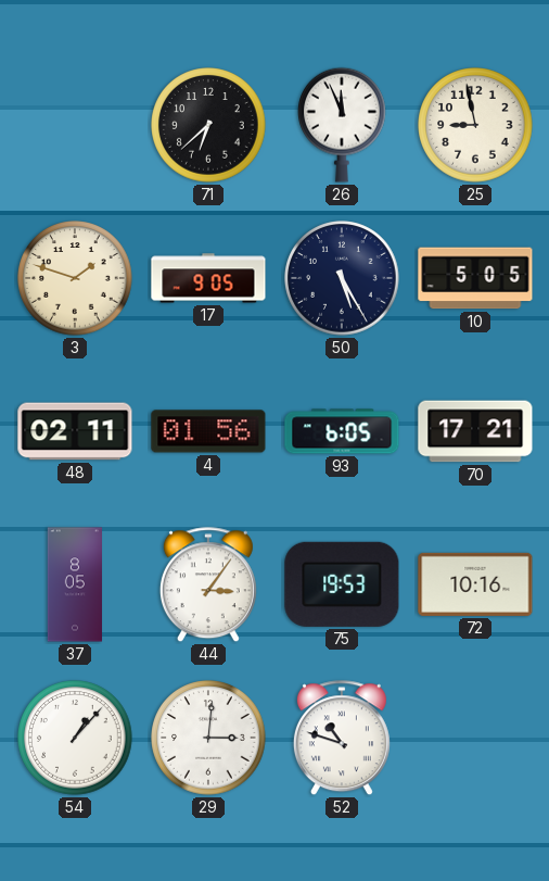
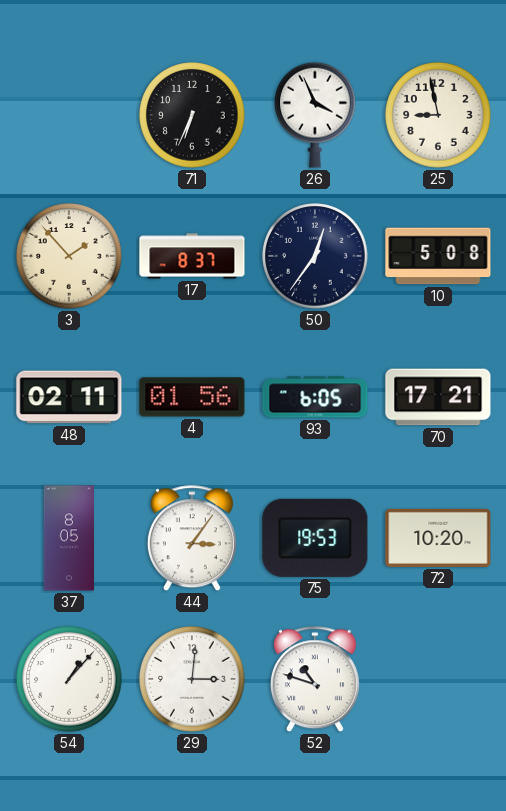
71: 6:38 -> 6:34 (192, 115)
26: 11:56 -> 3:56 (316, 115)
3: 1:48 -> 1:53 (69, 256)
17: 9:05 -> 8:37 (192, 256)
50: 5:25 -> 12:36 (315, 256)
10: 5:05 -> 5:08 (438, 256)
72: 10:16 -> 10:20 (438, 538)
